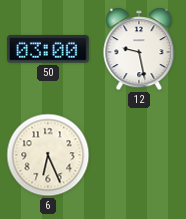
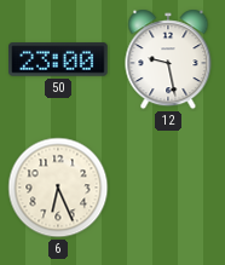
50: 03:00 -> 23:00 (59, 59)
